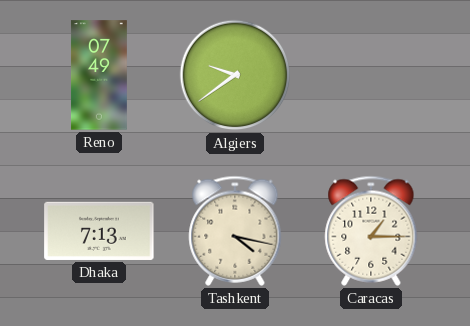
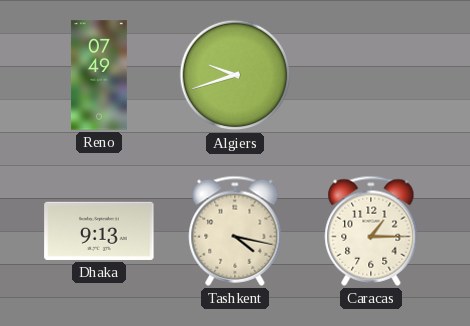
Algiers: 9:39 -> 9:42 (235, 75)
Dhaka: 7:13 -> 9:13 (99, 231)
